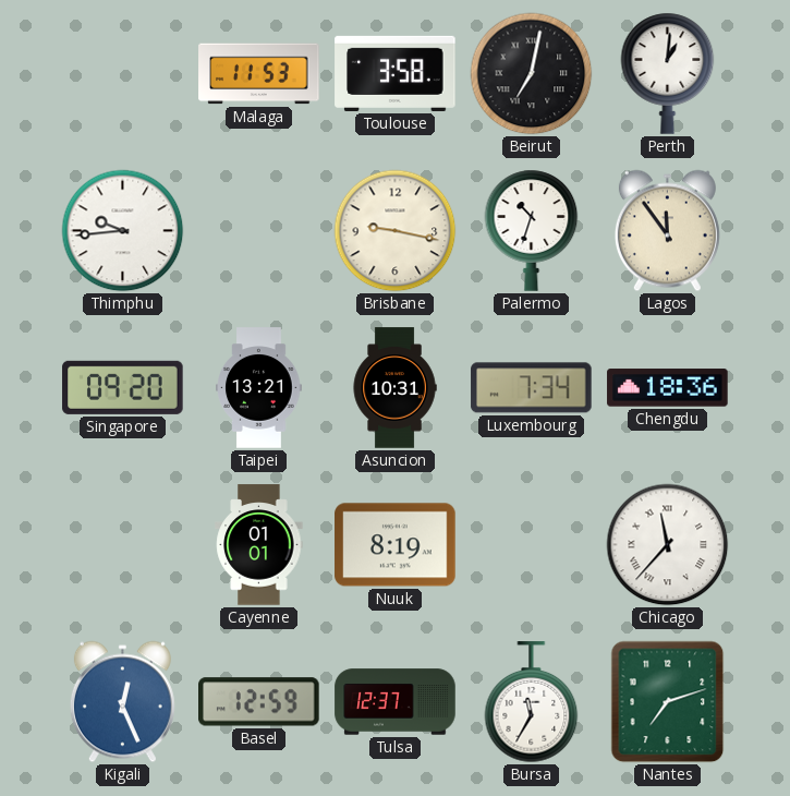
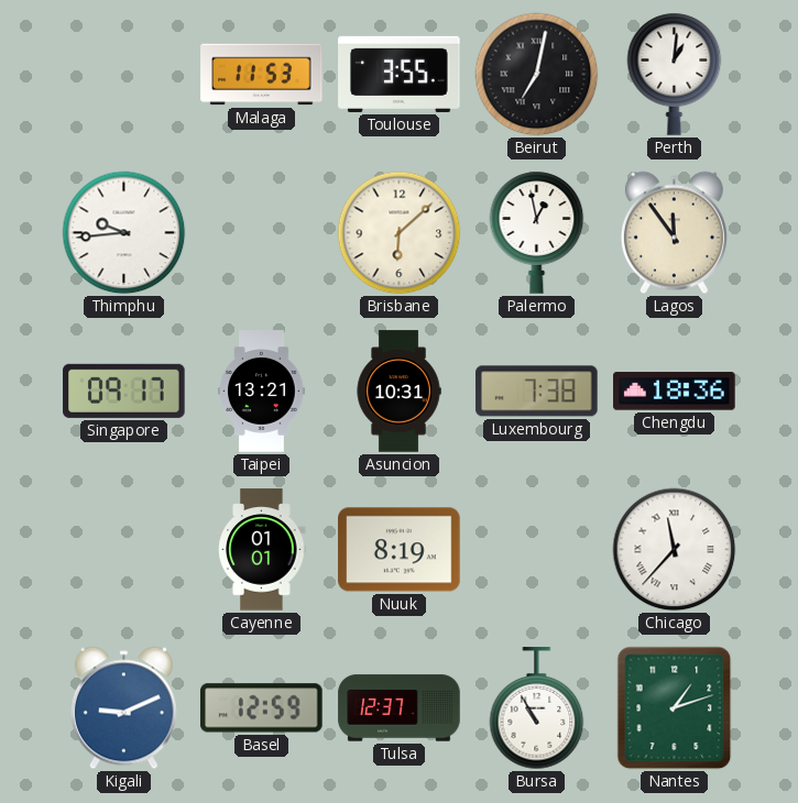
Toulouse: 3:58 -> 3:55 (400, 74)
Brisbane: 9:17 -> 6:08 (400, 233)
Palermo: 10:33 -> 12:58 (537, 232)
Singapore: 09:20 -> 09:17 (124, 391)
Luxembourg: 7:34 -> 7:38 (537, 392)
Kigali: 12:26 -> 9:11 (123, 708)
Bursa: 11:35 -> 10:55 (537, 708)
Nantes: 7:12 -> 1:12 (675, 708)
